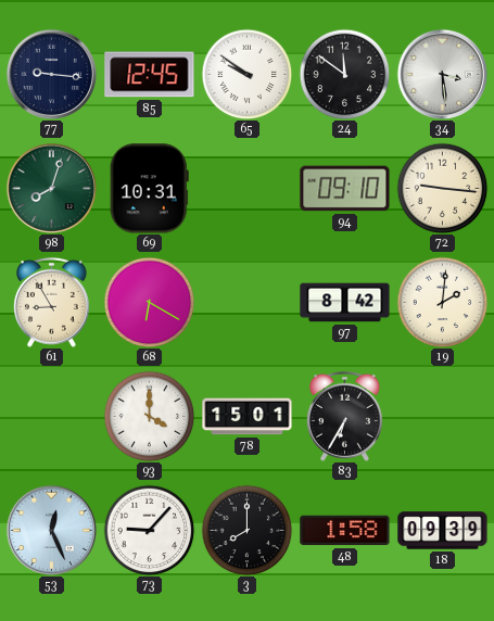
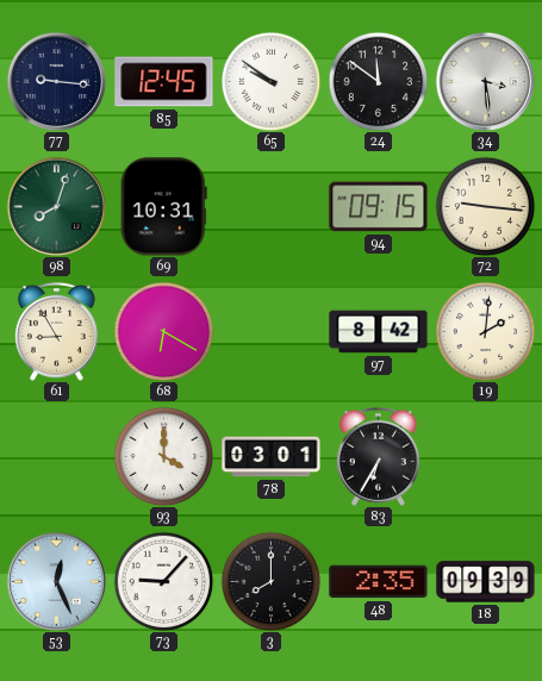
94: 09:10 -> 09:15 (379, 207)
78: 15:01 -> 03:01 (272, 457)
48: 1:58 -> 2:35 (379, 582)
